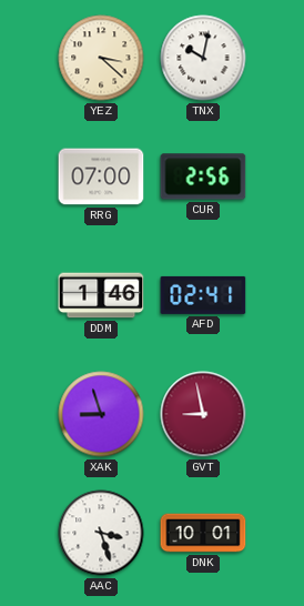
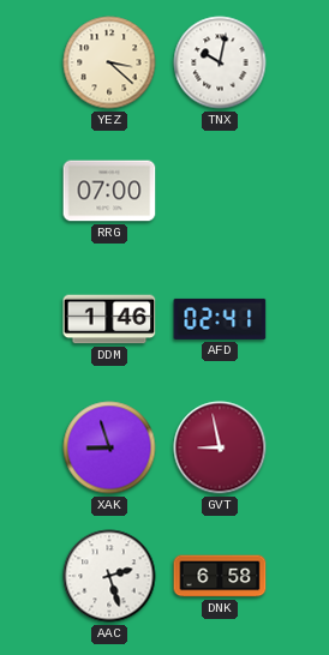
CUR: 2:56 -> none (203, 176)
AAC: 3:27 -> 2:27 (109, 576)
DNK: 10:01 -> 6:58 (220, 576)
